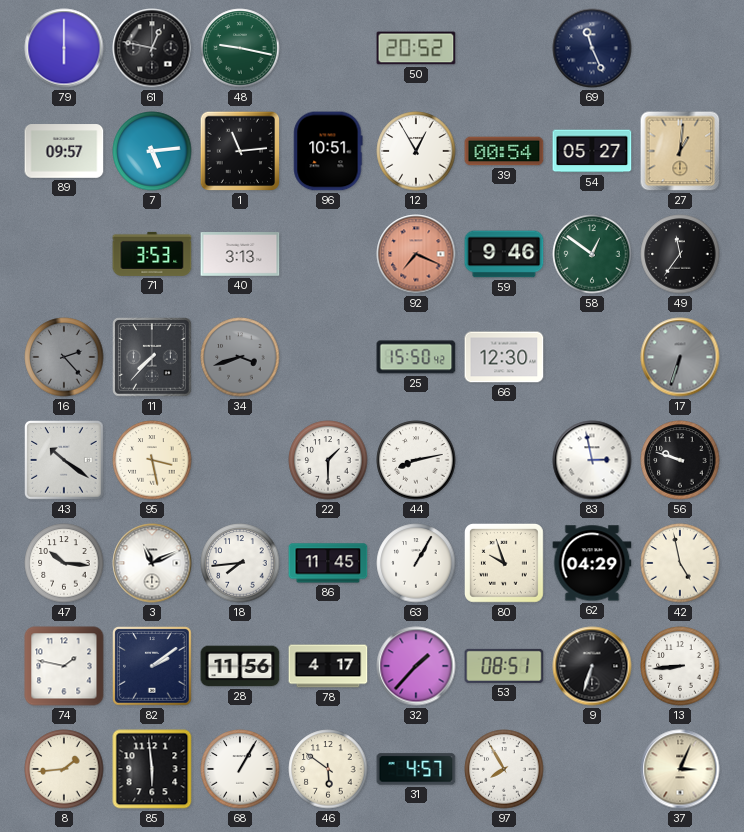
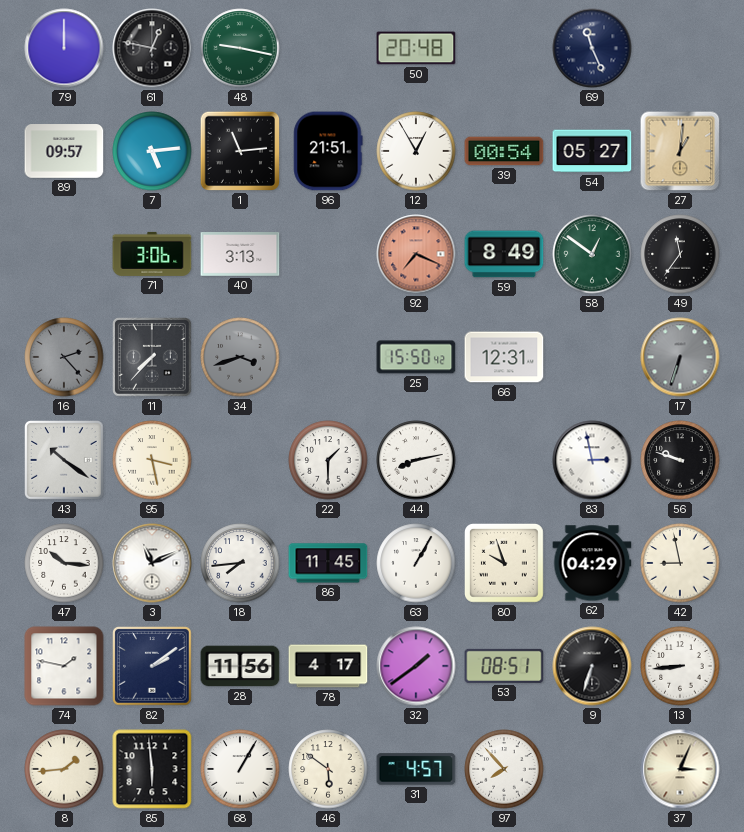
79: 6:00 -> 12:00 (64, 48)
50: 20:52 -> 20:48 (416, 48)
96: 10:51 -> 21:51 (328, 151)
71: 3:53 -> 3:06 (152, 254)
59: 9:46 -> 8:49 (504, 254)
66: 12:30 -> 12:31 (504, 357)
42: 4:58 -> 8:58 (680, 563)
32: 1:37 -> 1:39 (416, 666)
97: 7:55 -> 7:53 (504, 769)
